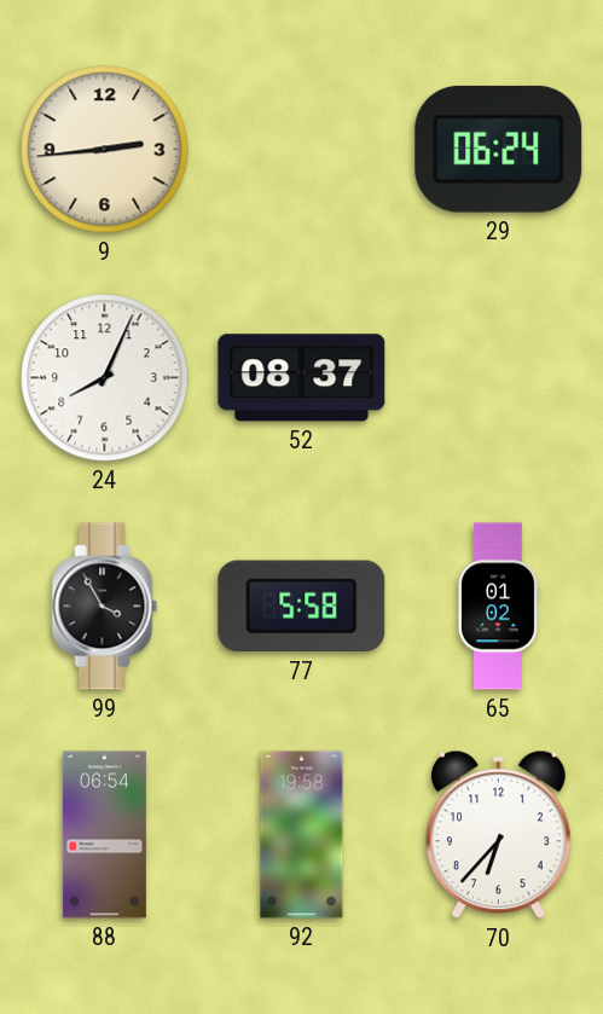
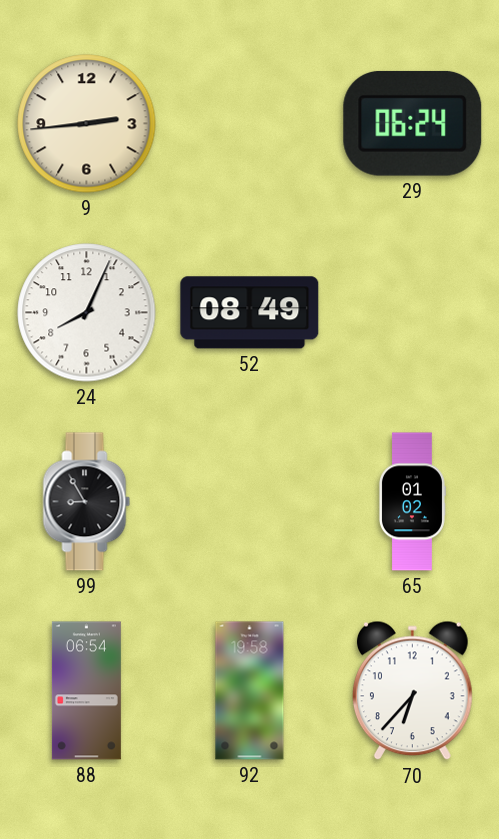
52: 08:37 -> 08:49 (250, 313)
99: 3:55 -> 8:55 (87, 502)
77: 5:58 -> none (302, 607)
